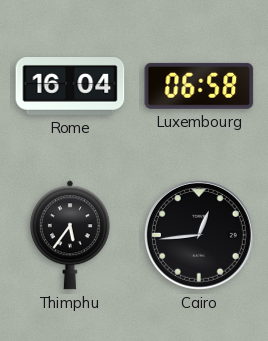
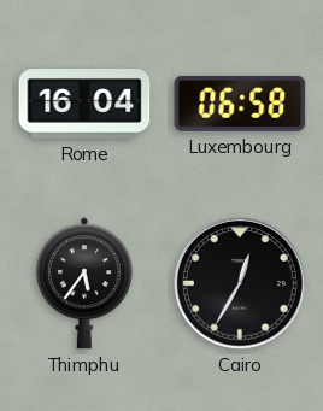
Cairo: 12:44 -> 12:35 (241, 284)
